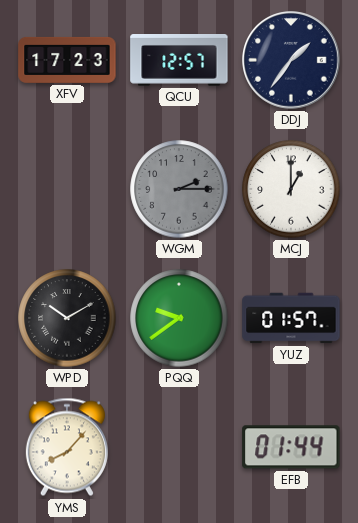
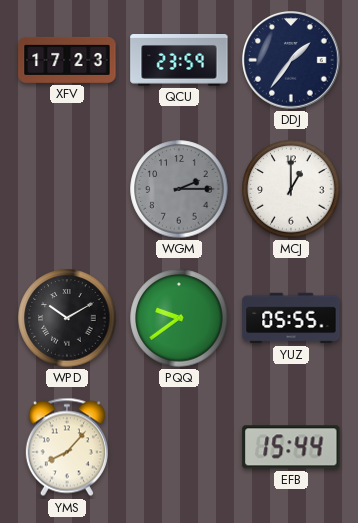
QCU: 12:57 -> 23:59 (179, 61)
YUZ: 01:57 -> 05:55 (291, 318)
EFB: 01:44 -> 15:44 (291, 447)
